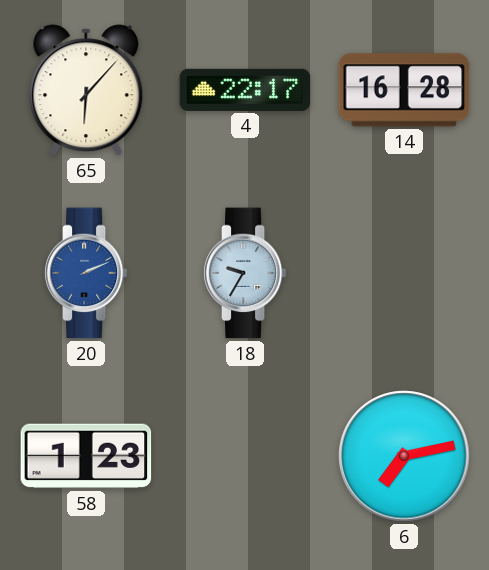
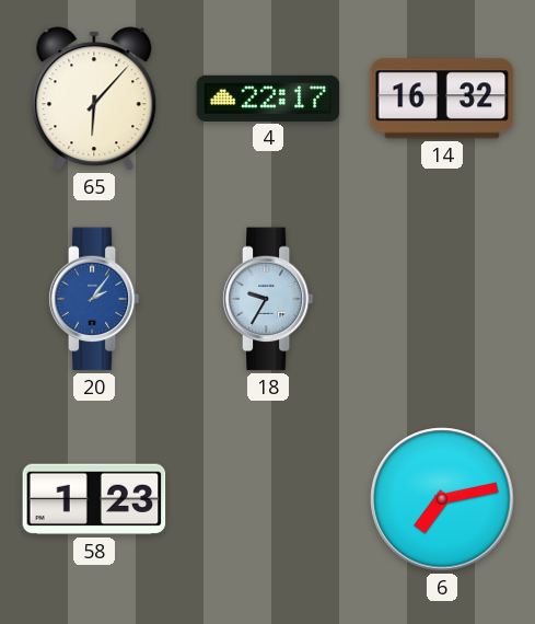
14: 16:28 -> 16:32 (442, 99)
20: 2:11 -> 2:06 (94, 299)
